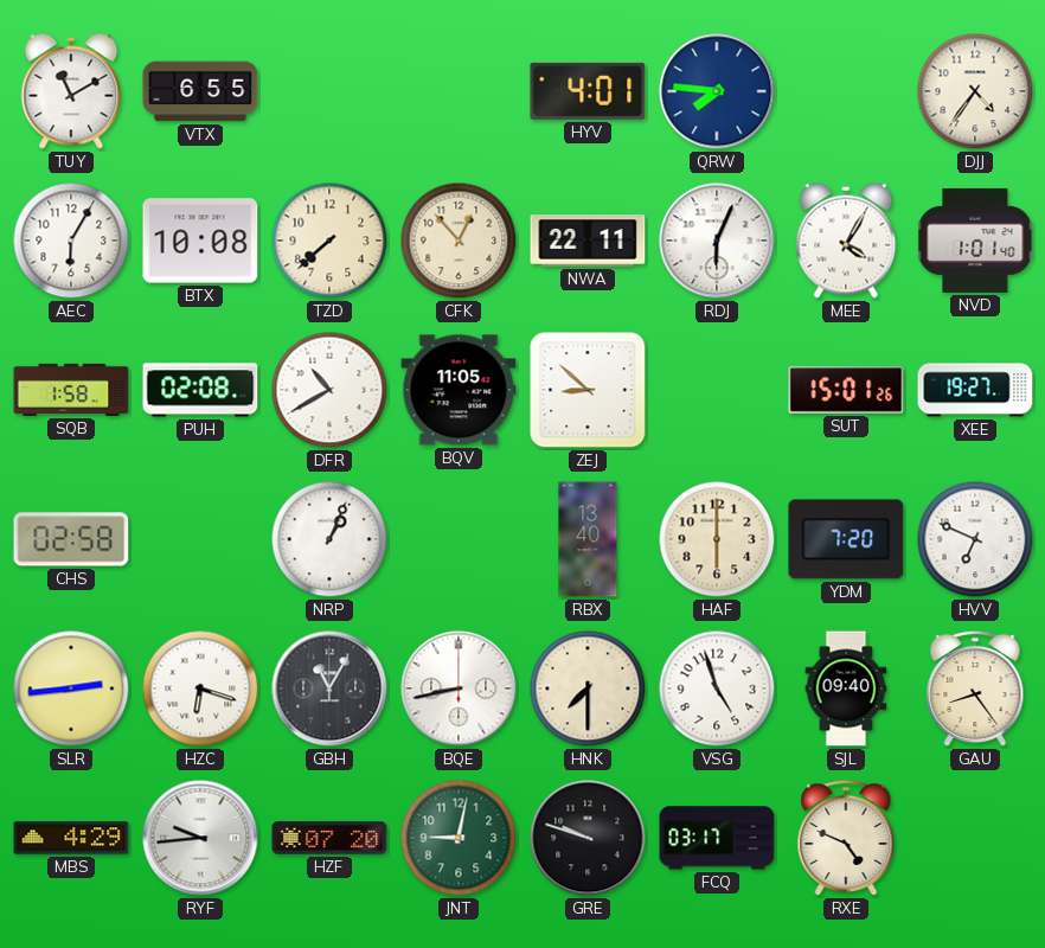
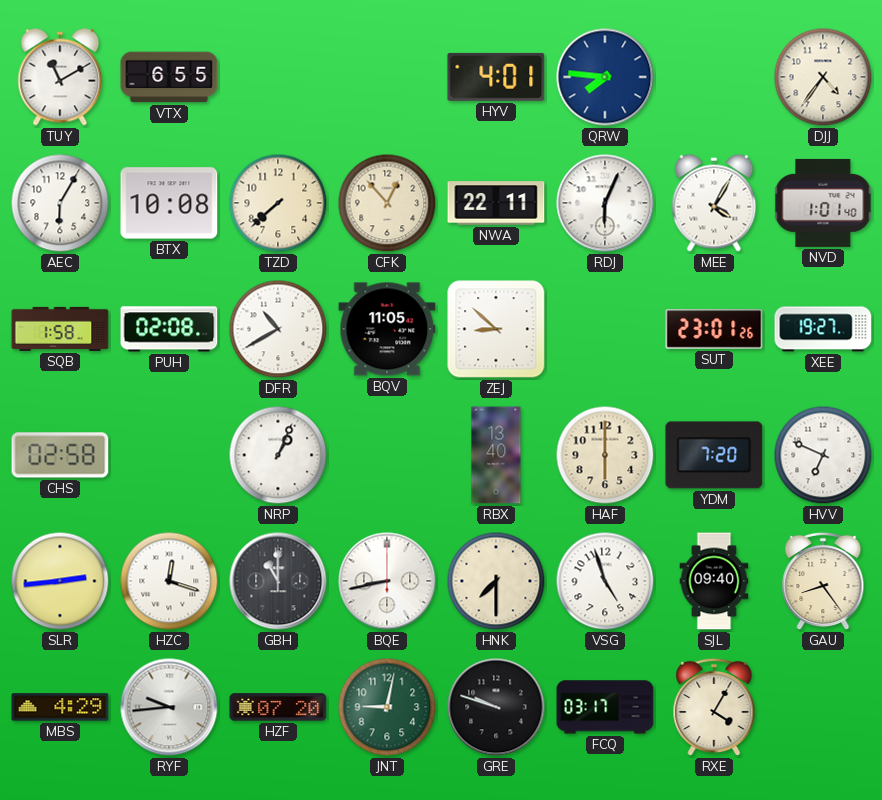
SUT: 15:01 -> 23:01 (714, 329)
HZC: 6:18 -> 12:18 (169, 581)
GBH: 11:05 -> 11:00 (278, 581)
RXE: 4:49 -> 4:05 (714, 707)
